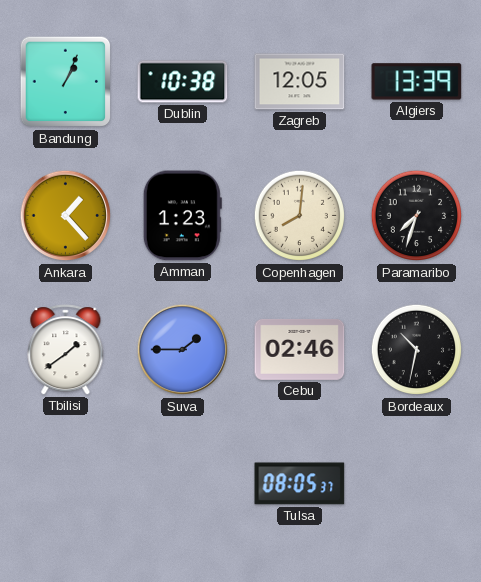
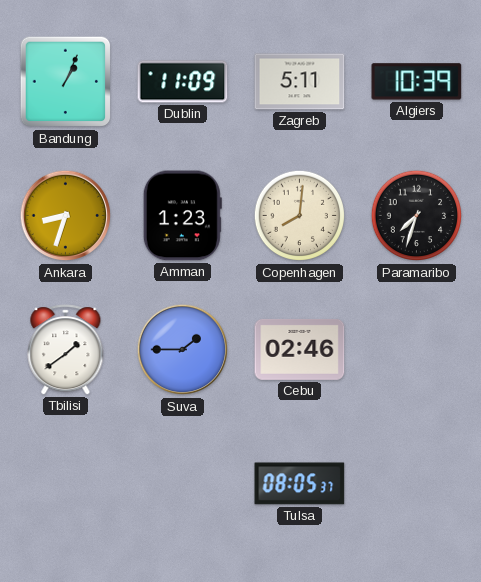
Dublin: 10:38 -> 11:09 (183, 82)
Zagreb: 12:05 -> 5:11 (300, 82)
Algiers: 13:39 -> 10:39 (417, 82)
Ankara: 1:23 -> 8:33 (66, 216)
Bordeaux: 10:32 -> none (417, 350)
